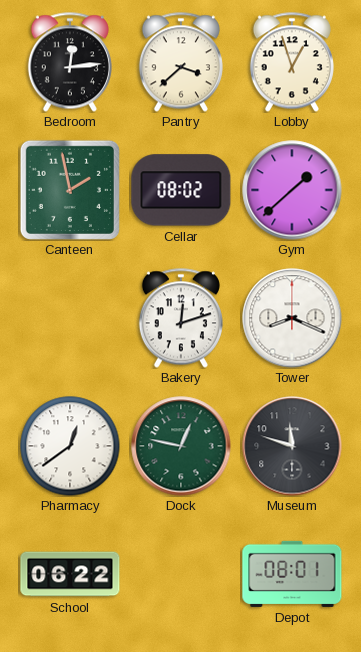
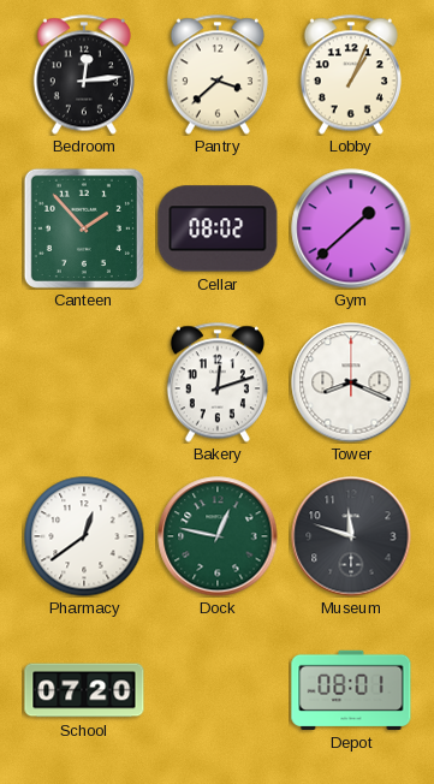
Lobby: 12:57 -> 1:04 (351, 75)
Canteen: 1:58 -> 1:53 (84, 228)
School: 06:22 -> 07:20 (84, 690)
